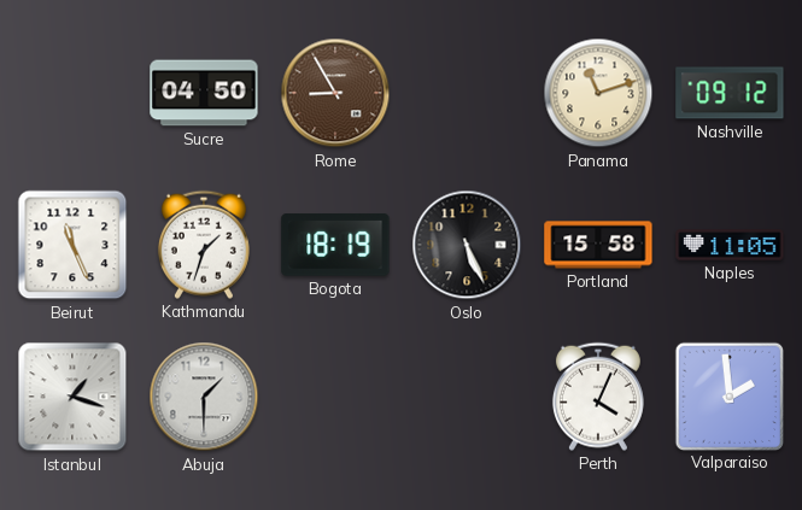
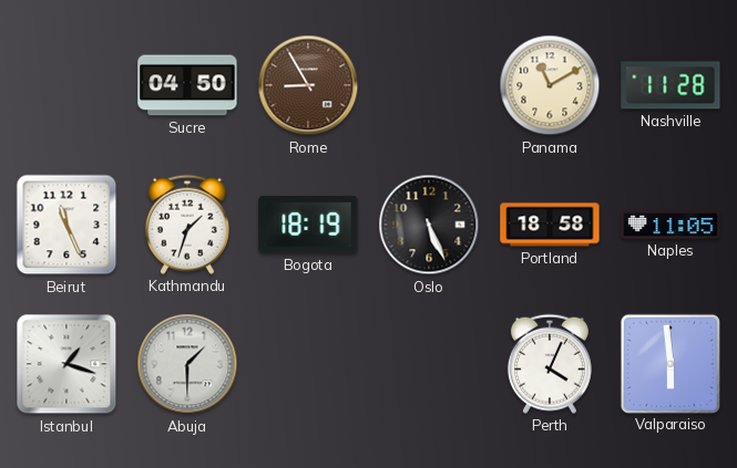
Panama: 11:12 -> 11:10 (550, 85)
Nashville: 09:12 -> 11:28 (671, 85)
Portland: 15:58 -> 18:58 (550, 225)
Valparaiso: 1:59 -> 5:59 (669, 363)
